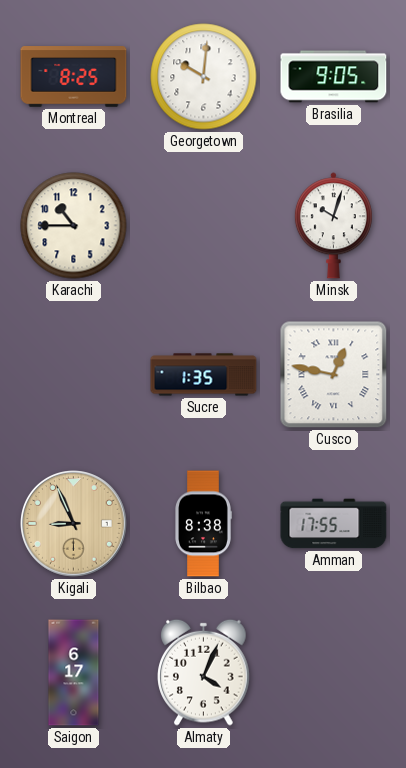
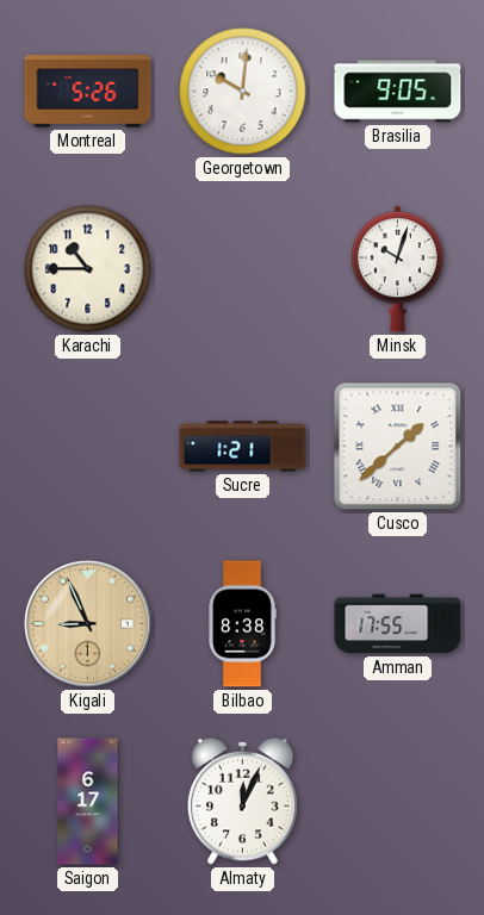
Montreal: 8:25 -> 5:26 (88, 92)
Sucre: 1:35 -> 1:21 (243, 447)
Cusco: 12:47 -> 1:38 (398, 447)
Almaty: 4:04 -> 12:04 (243, 801)
